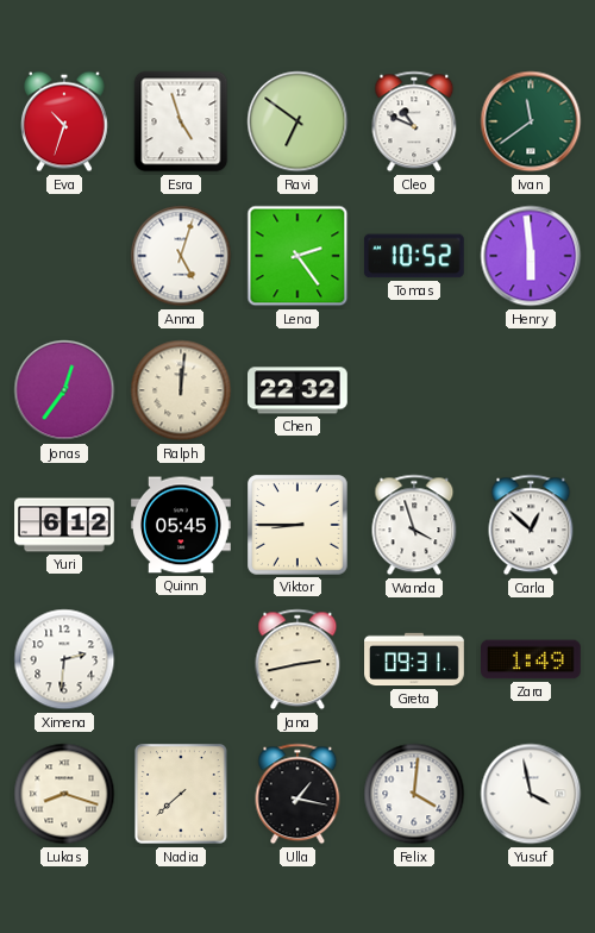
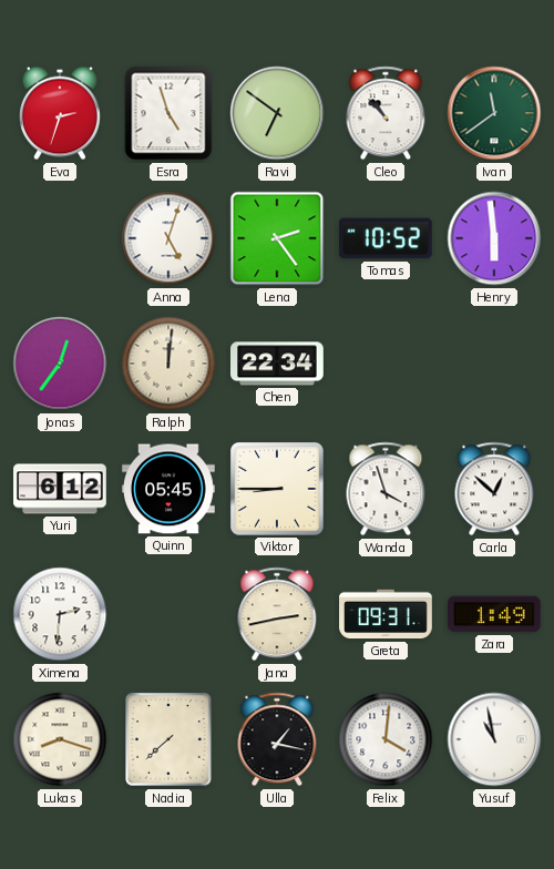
Eva: 10:33 -> 2:33 (61, 113)
Cleo: 10:49 -> 10:53 (386, 113)
Chen: 22:32 -> 22:34 (278, 364)
Yusuf: 3:58 -> 10:58 (494, 739)
